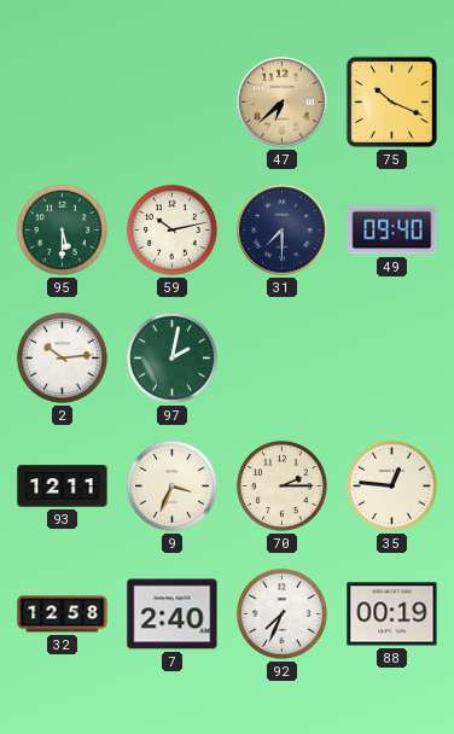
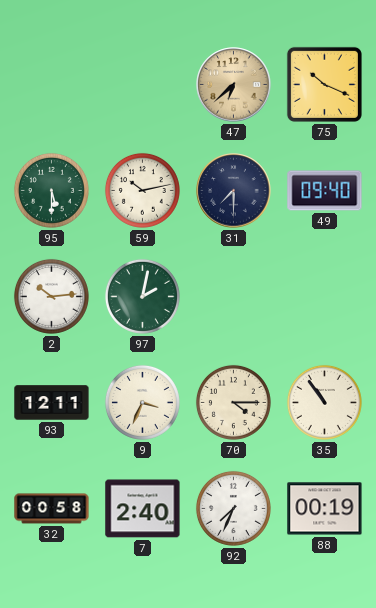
70: 2:15 -> 4:15 (233, 402)
35: 12:46 -> 10:54 (324, 402)
32: 12:58 -> 00:58 (52, 509)
